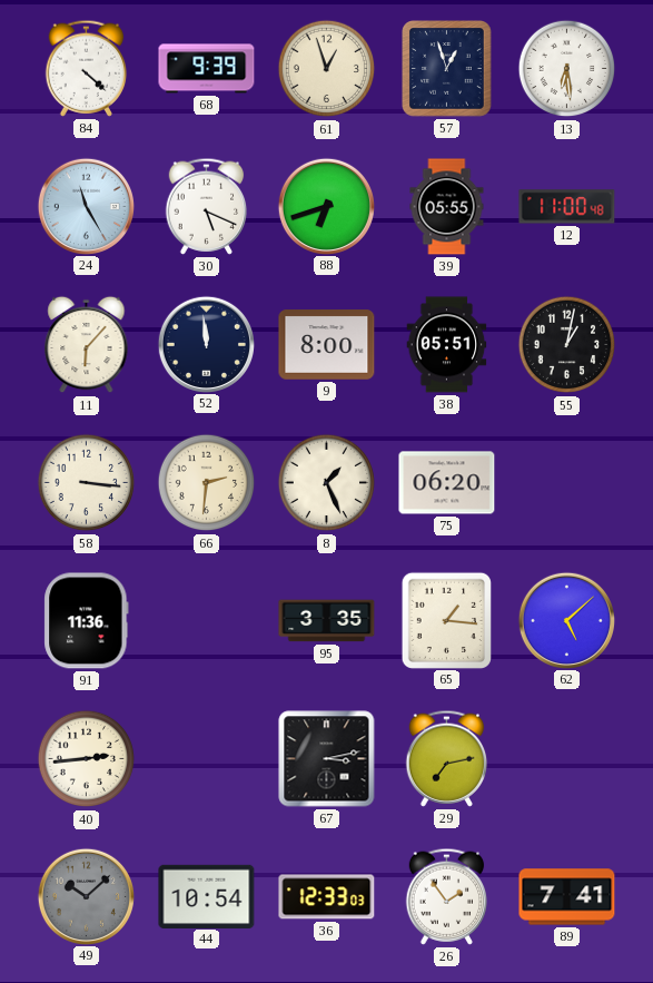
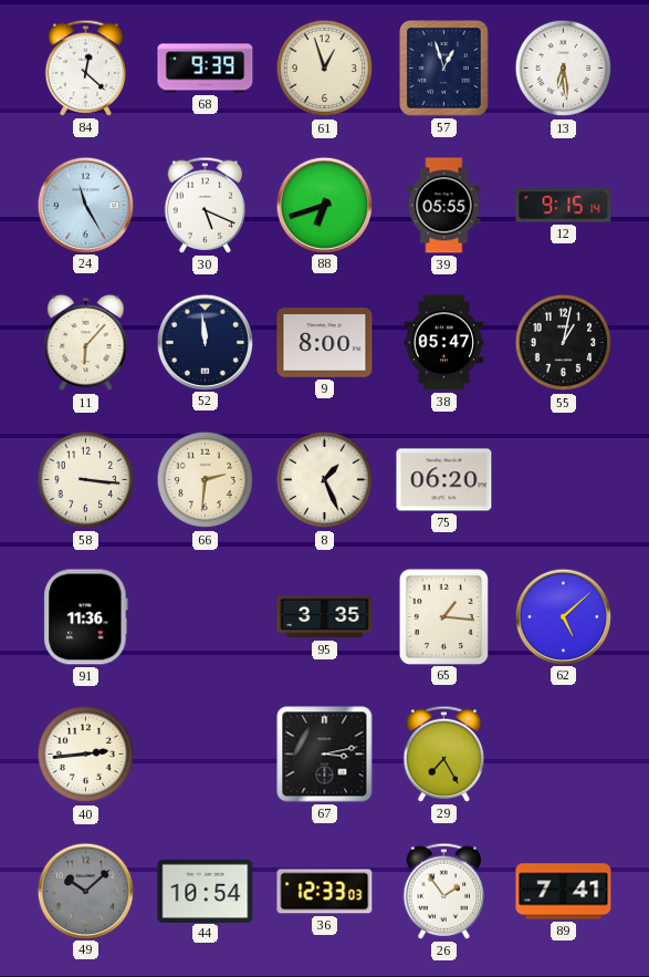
84: 4:22 -> 12:22 (86, 67)
12: 11:00 -> 9:15 (564, 206)
38: 05:51 -> 05:47 (444, 343)
29: 7:13 -> 7:25 (444, 753)
